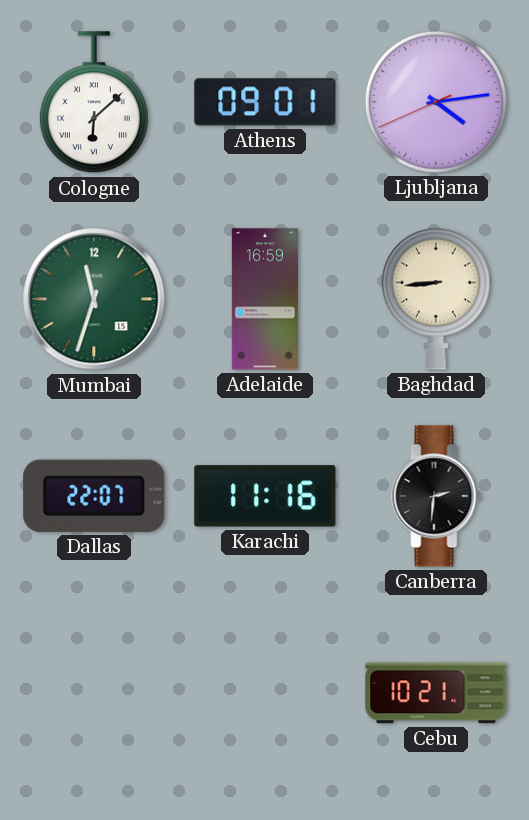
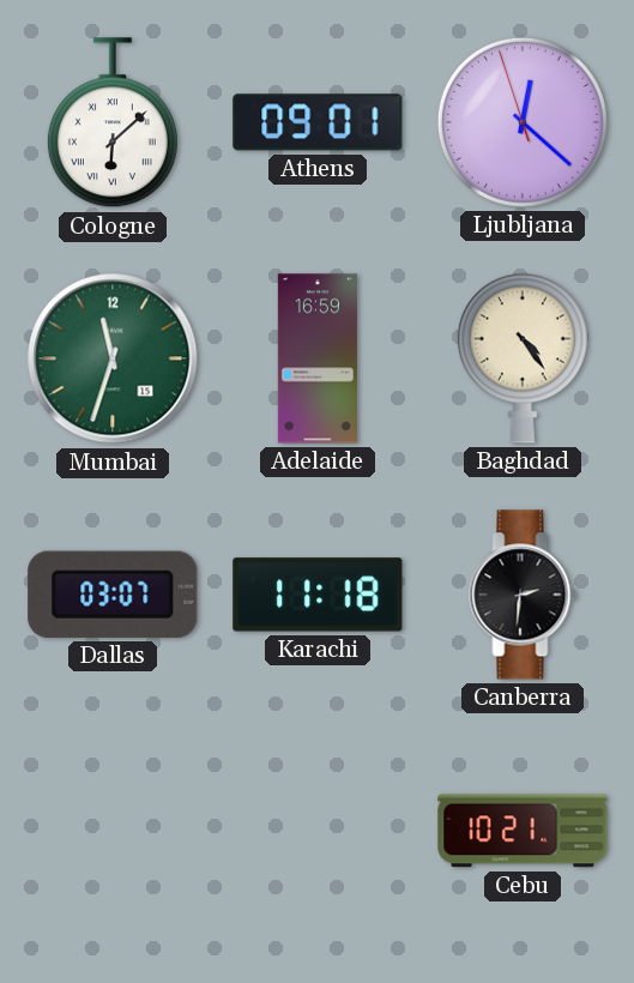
Ljubljana: 4:13 -> 12:21 (523, 122)
Baghdad: 8:44 -> 4:24 (523, 358)
Dallas: 22:07 -> 03:07 (113, 595)
Karachi: 11:16 -> 11:18 (318, 595)
